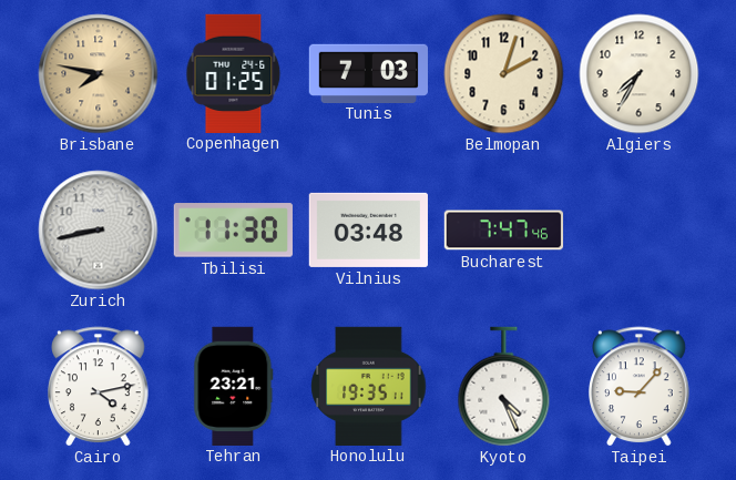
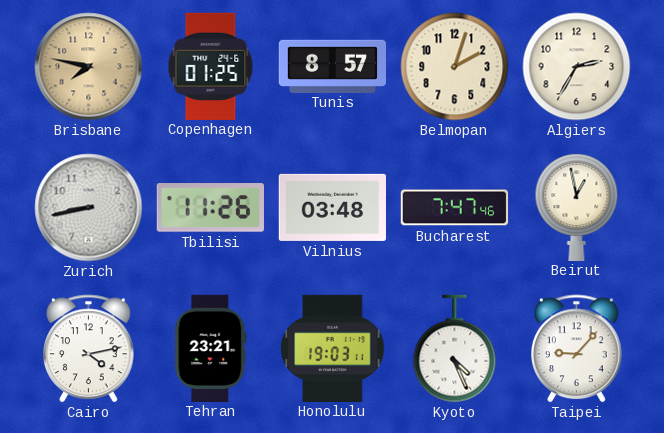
Tunis: 7:03 -> 8:57 (332, 66)
Algiers: 7:35 -> 2:35 (577, 67)
Tbilisi: 11:30 -> 11:26 (210, 208)
Beirut: none -> 12:58 (577, 207)
Honolulu: 19:35 -> 19:03 (333, 348)
